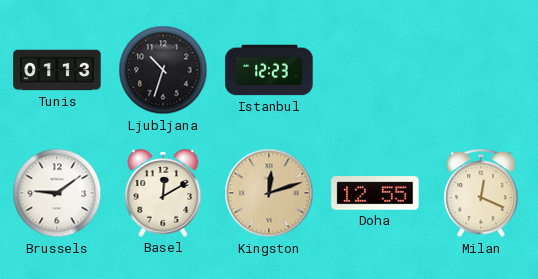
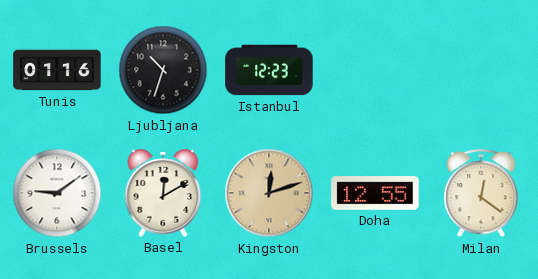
Tunis: 01:13 -> 01:16 (57, 70)
Milan: 12:19 -> 12:21 (481, 194)
